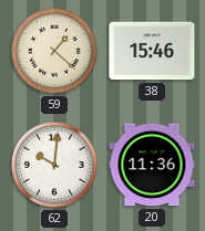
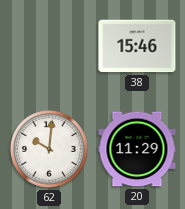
59: 1:22 -> none (55, 52)
20: 11:36 -> 11:29 (137, 149)
